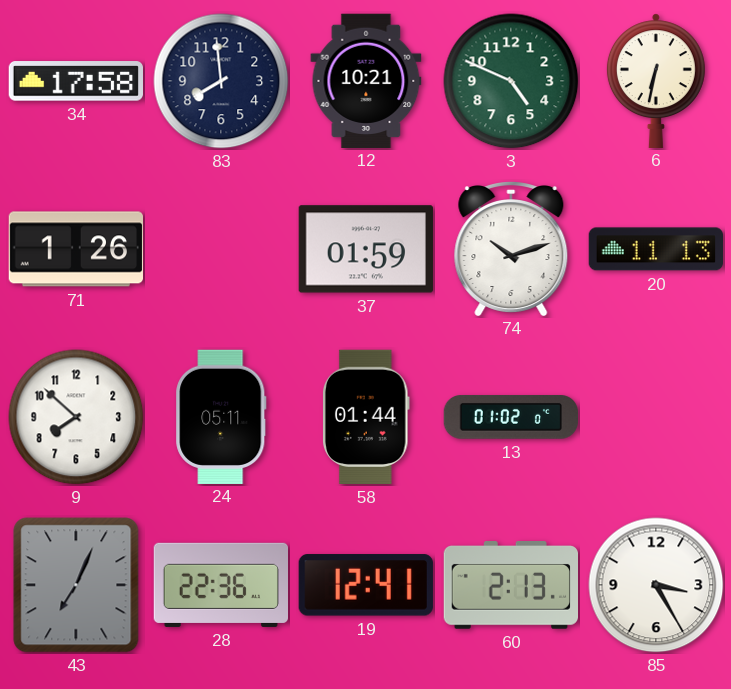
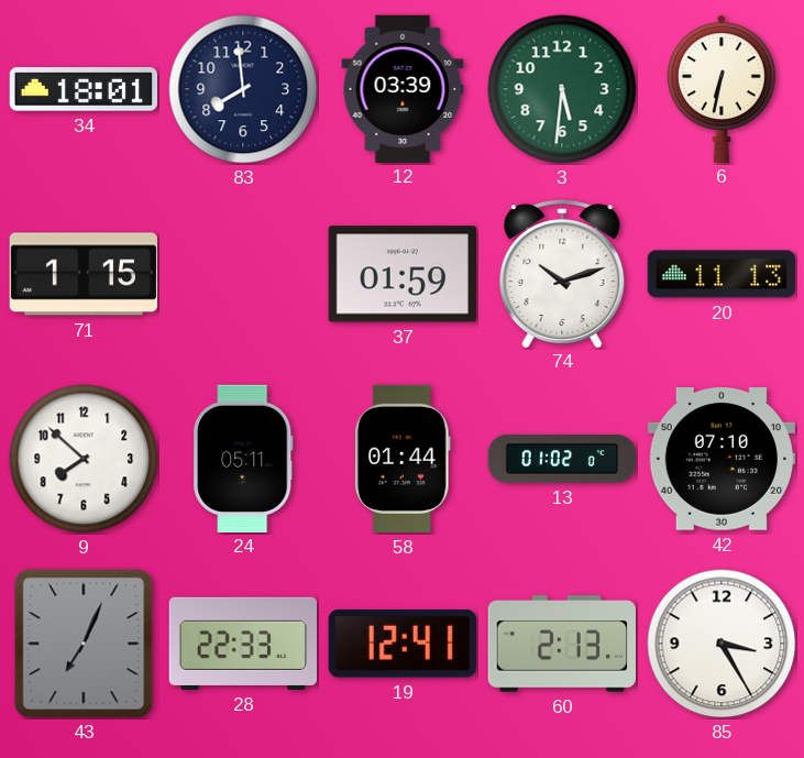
34: 17:58 -> 18:01 (82, 89)
12: 10:21 -> 03:39 (403, 88)
3: 4:49 -> 5:31 (562, 89)
71: 1:26 -> 1:15 (82, 274)
42: none -> 07:10 (720, 459)
28: 22:36 -> 22:33 (242, 644)
